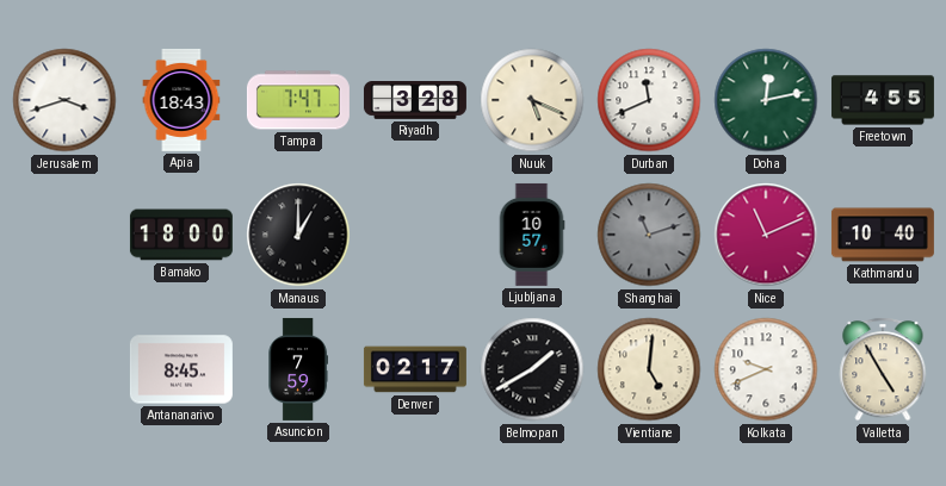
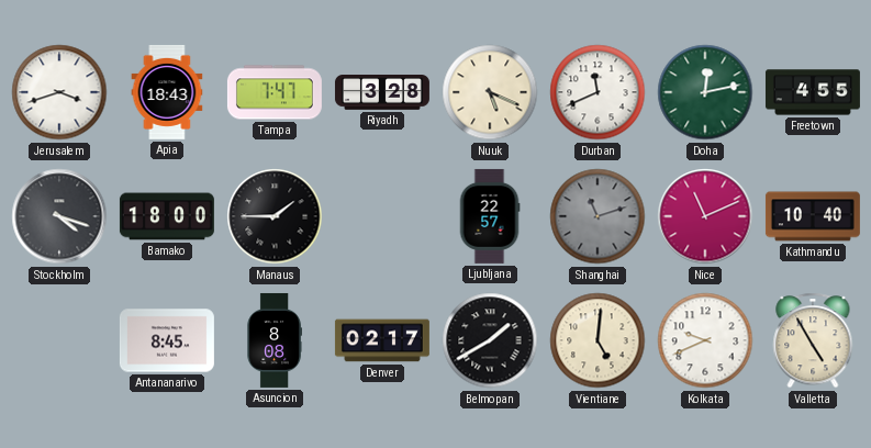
Stockholm: none -> 4:18 (59, 216)
Manaus: 1:00 -> 1:45 (275, 216)
Ljubljana: 10:57 -> 22:57 (490, 216)
Asuncion: 7:59 -> 8:08 (275, 340)
